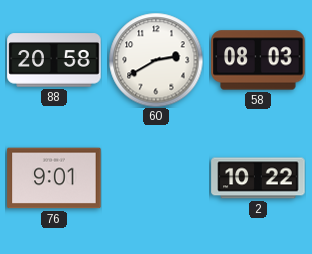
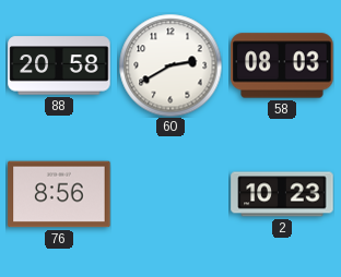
76: 9:01 -> 8:56 (59, 194)
2: 10:22 -> 10:23 (282, 194)
